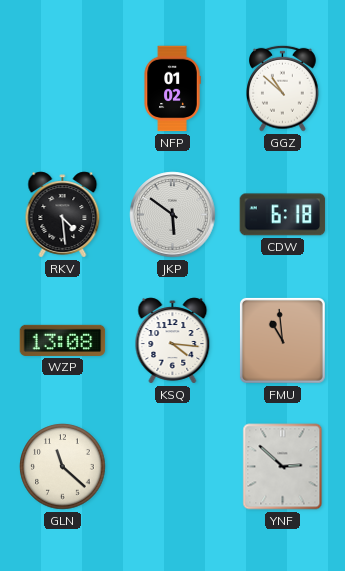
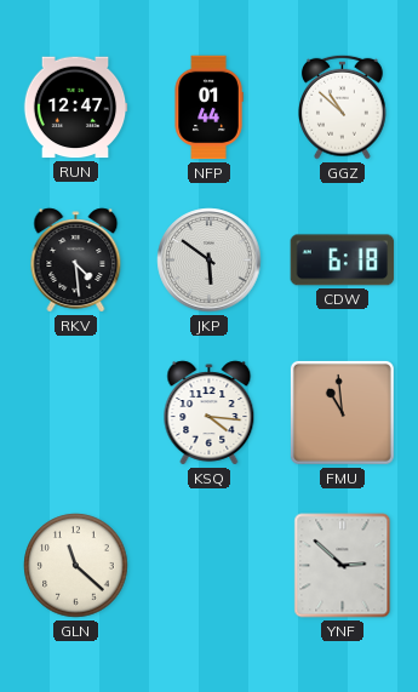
RUN: none -> 12:47 (75, 108)
NFP: 01:02 -> 01:44 (208, 108)
WZP: 13:08 -> none (63, 340)
